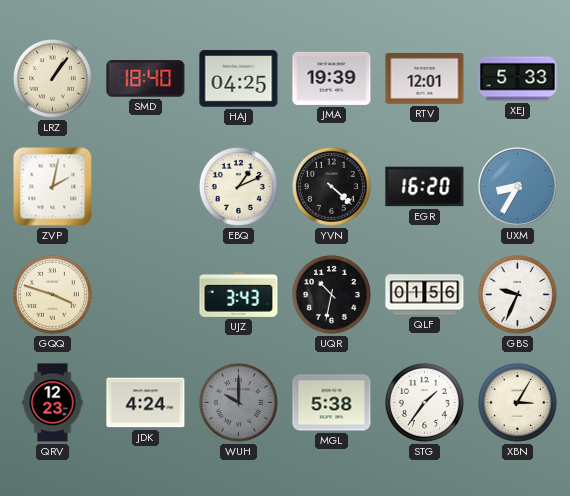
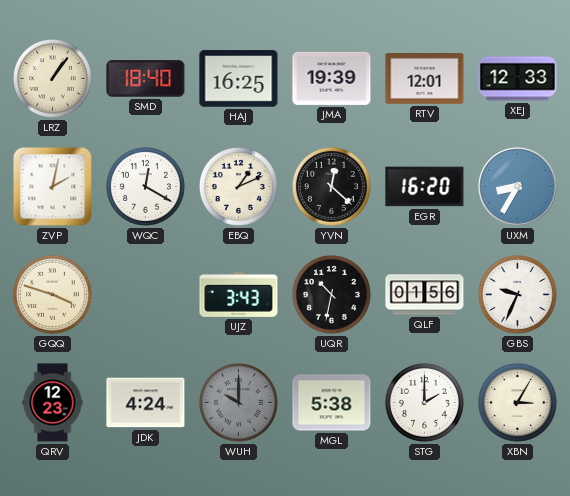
HAJ: 04:25 -> 16:25 (239, 79)
XEJ: 5:33 -> 12:33 (518, 79)
WQC: none -> 12:20 (145, 186)
YVN: 4:22 -> 12:22 (331, 186)
STG: 1:36 -> 2:00 (424, 402)
